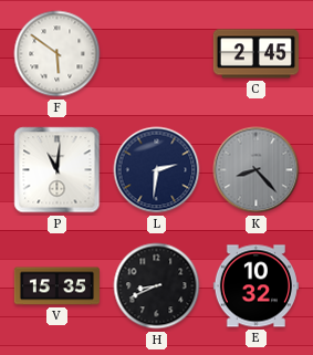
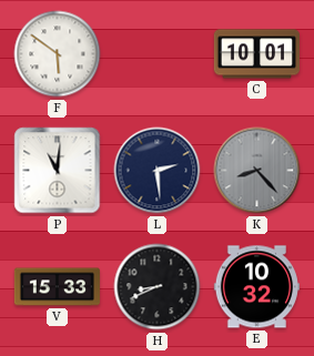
C: 2:45 -> 10:01 (256, 54)
L: 2:31 -> 2:29 (158, 171)
V: 15:35 -> 15:33 (57, 287)
